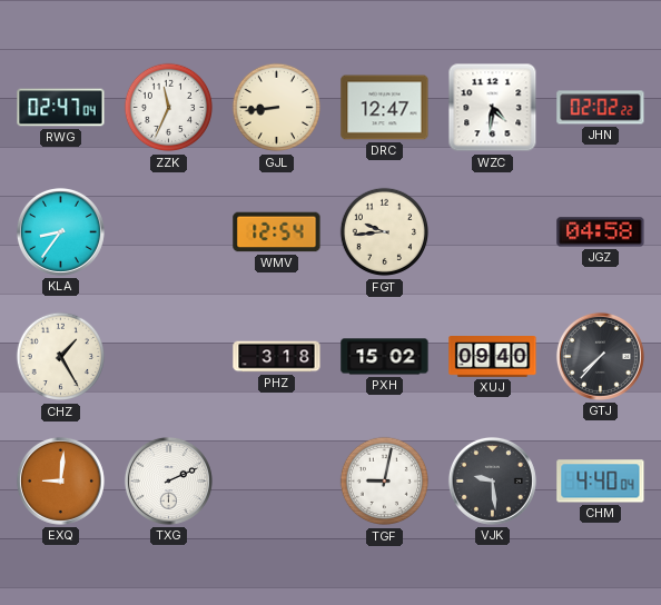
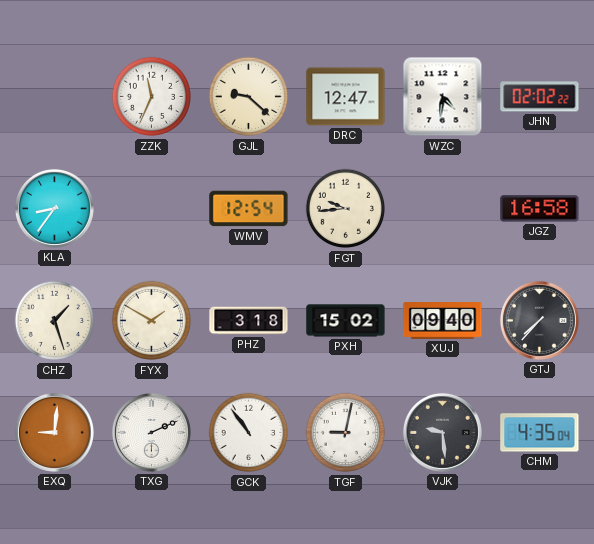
RWG: 02:47 -> none (61, 108)
GJL: 8:44 -> 9:22 (249, 97)
JGZ: 04:58 -> 16:58 (540, 209)
CHZ: 1:25 -> 1:27 (55, 321)
FYX: none -> 1:50 (152, 321)
GCK: none -> 10:54 (249, 433)
CHM: 4:40 -> 4:35 (540, 433)
